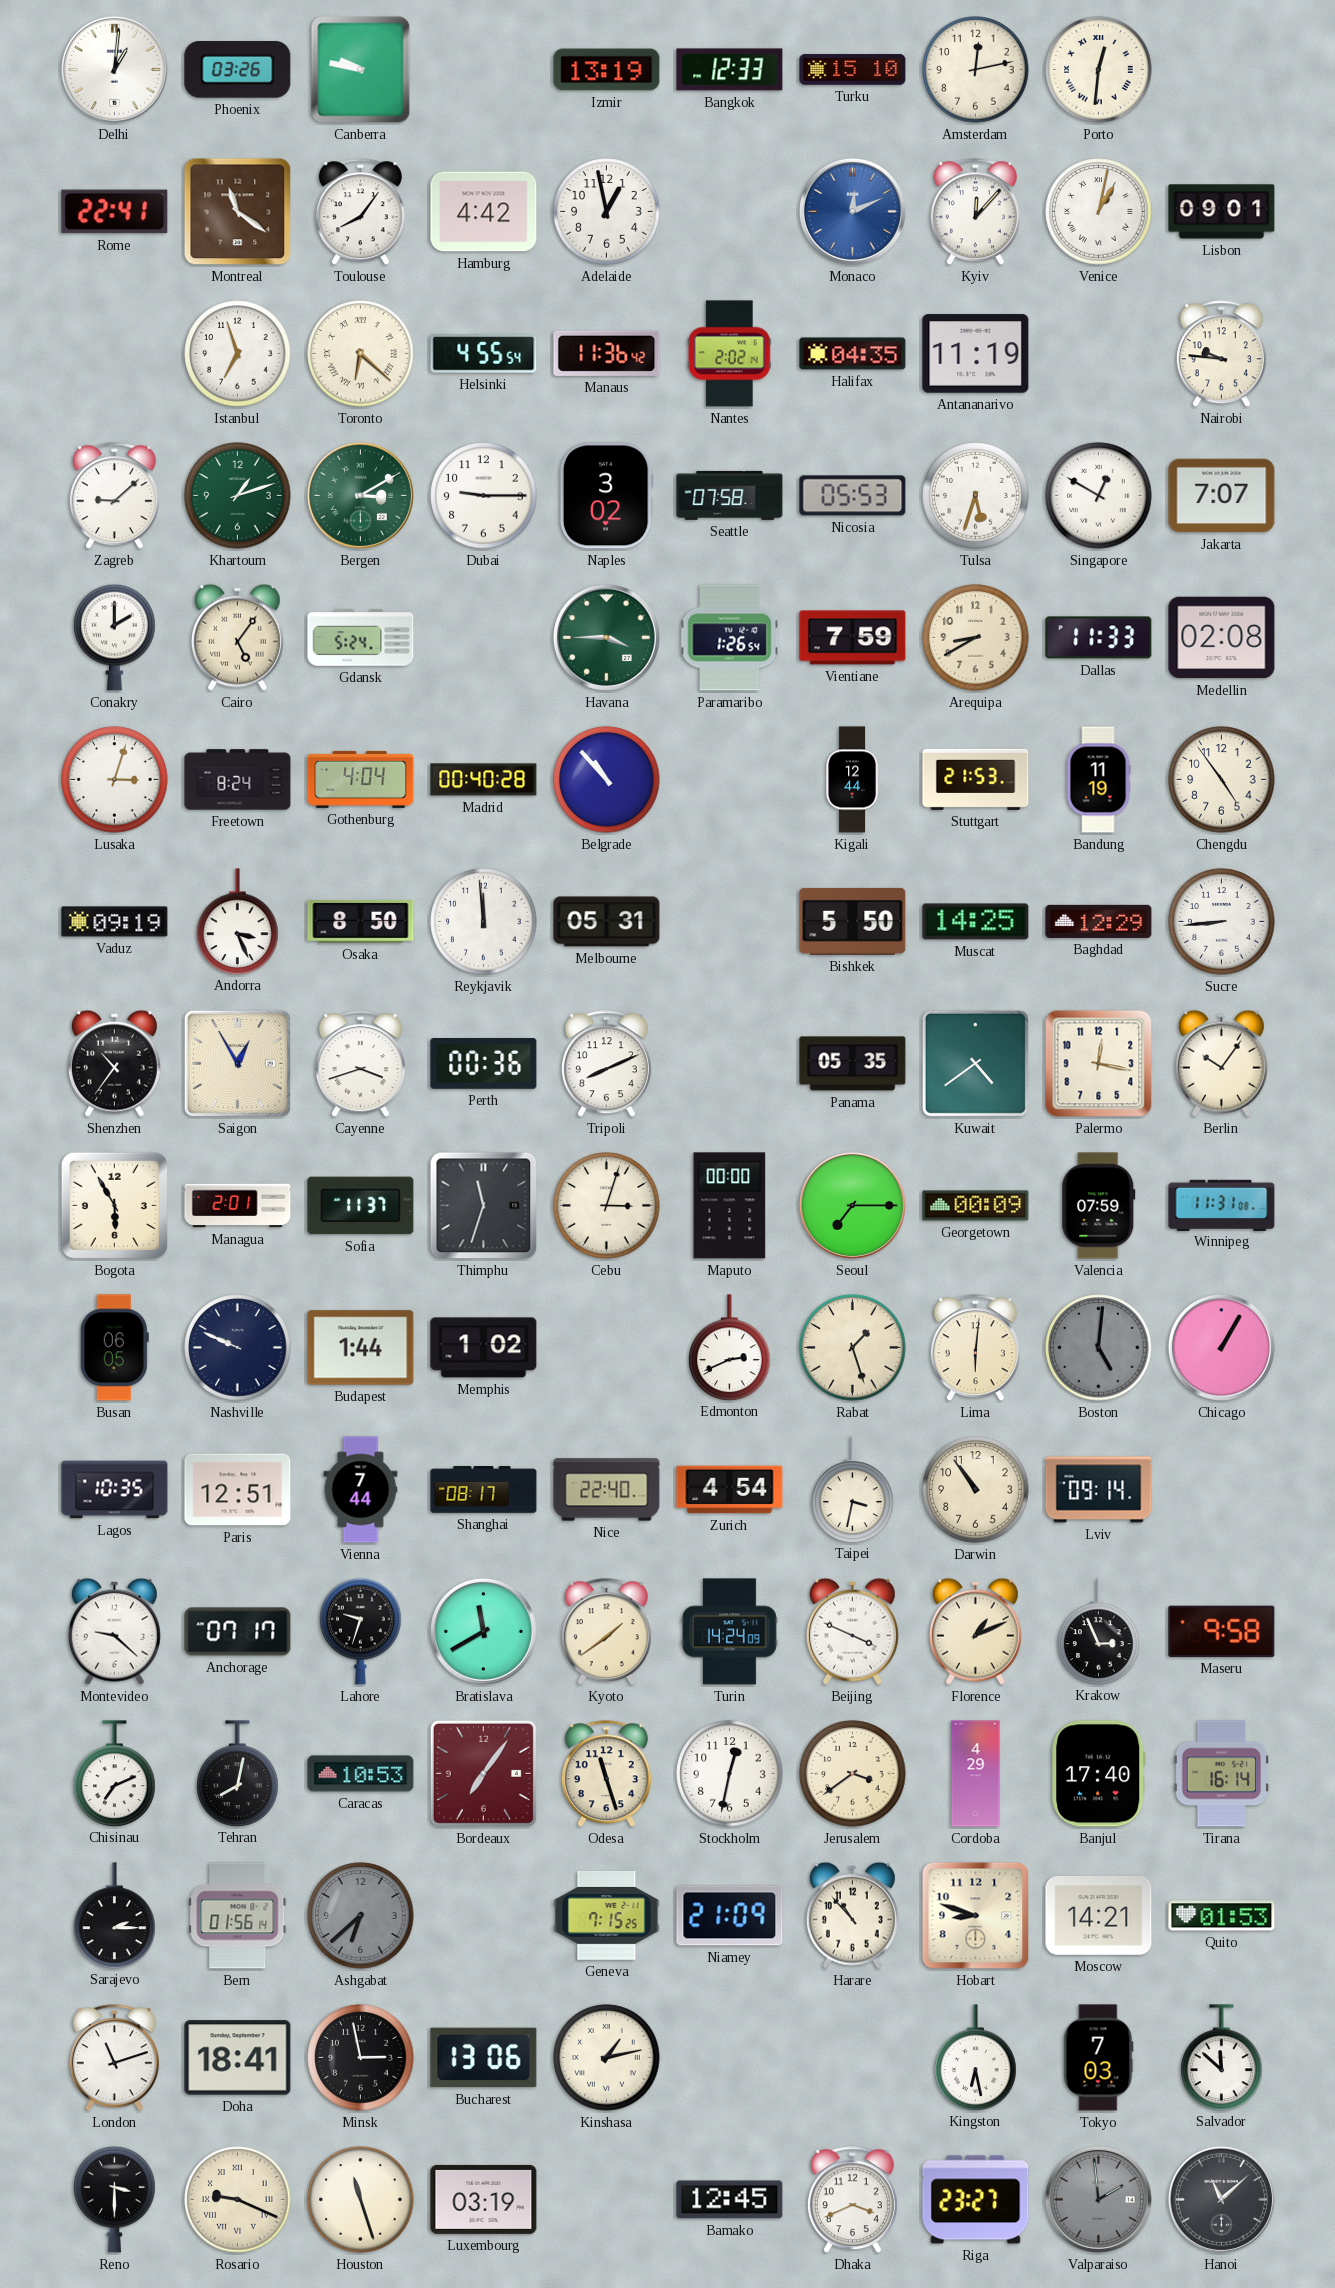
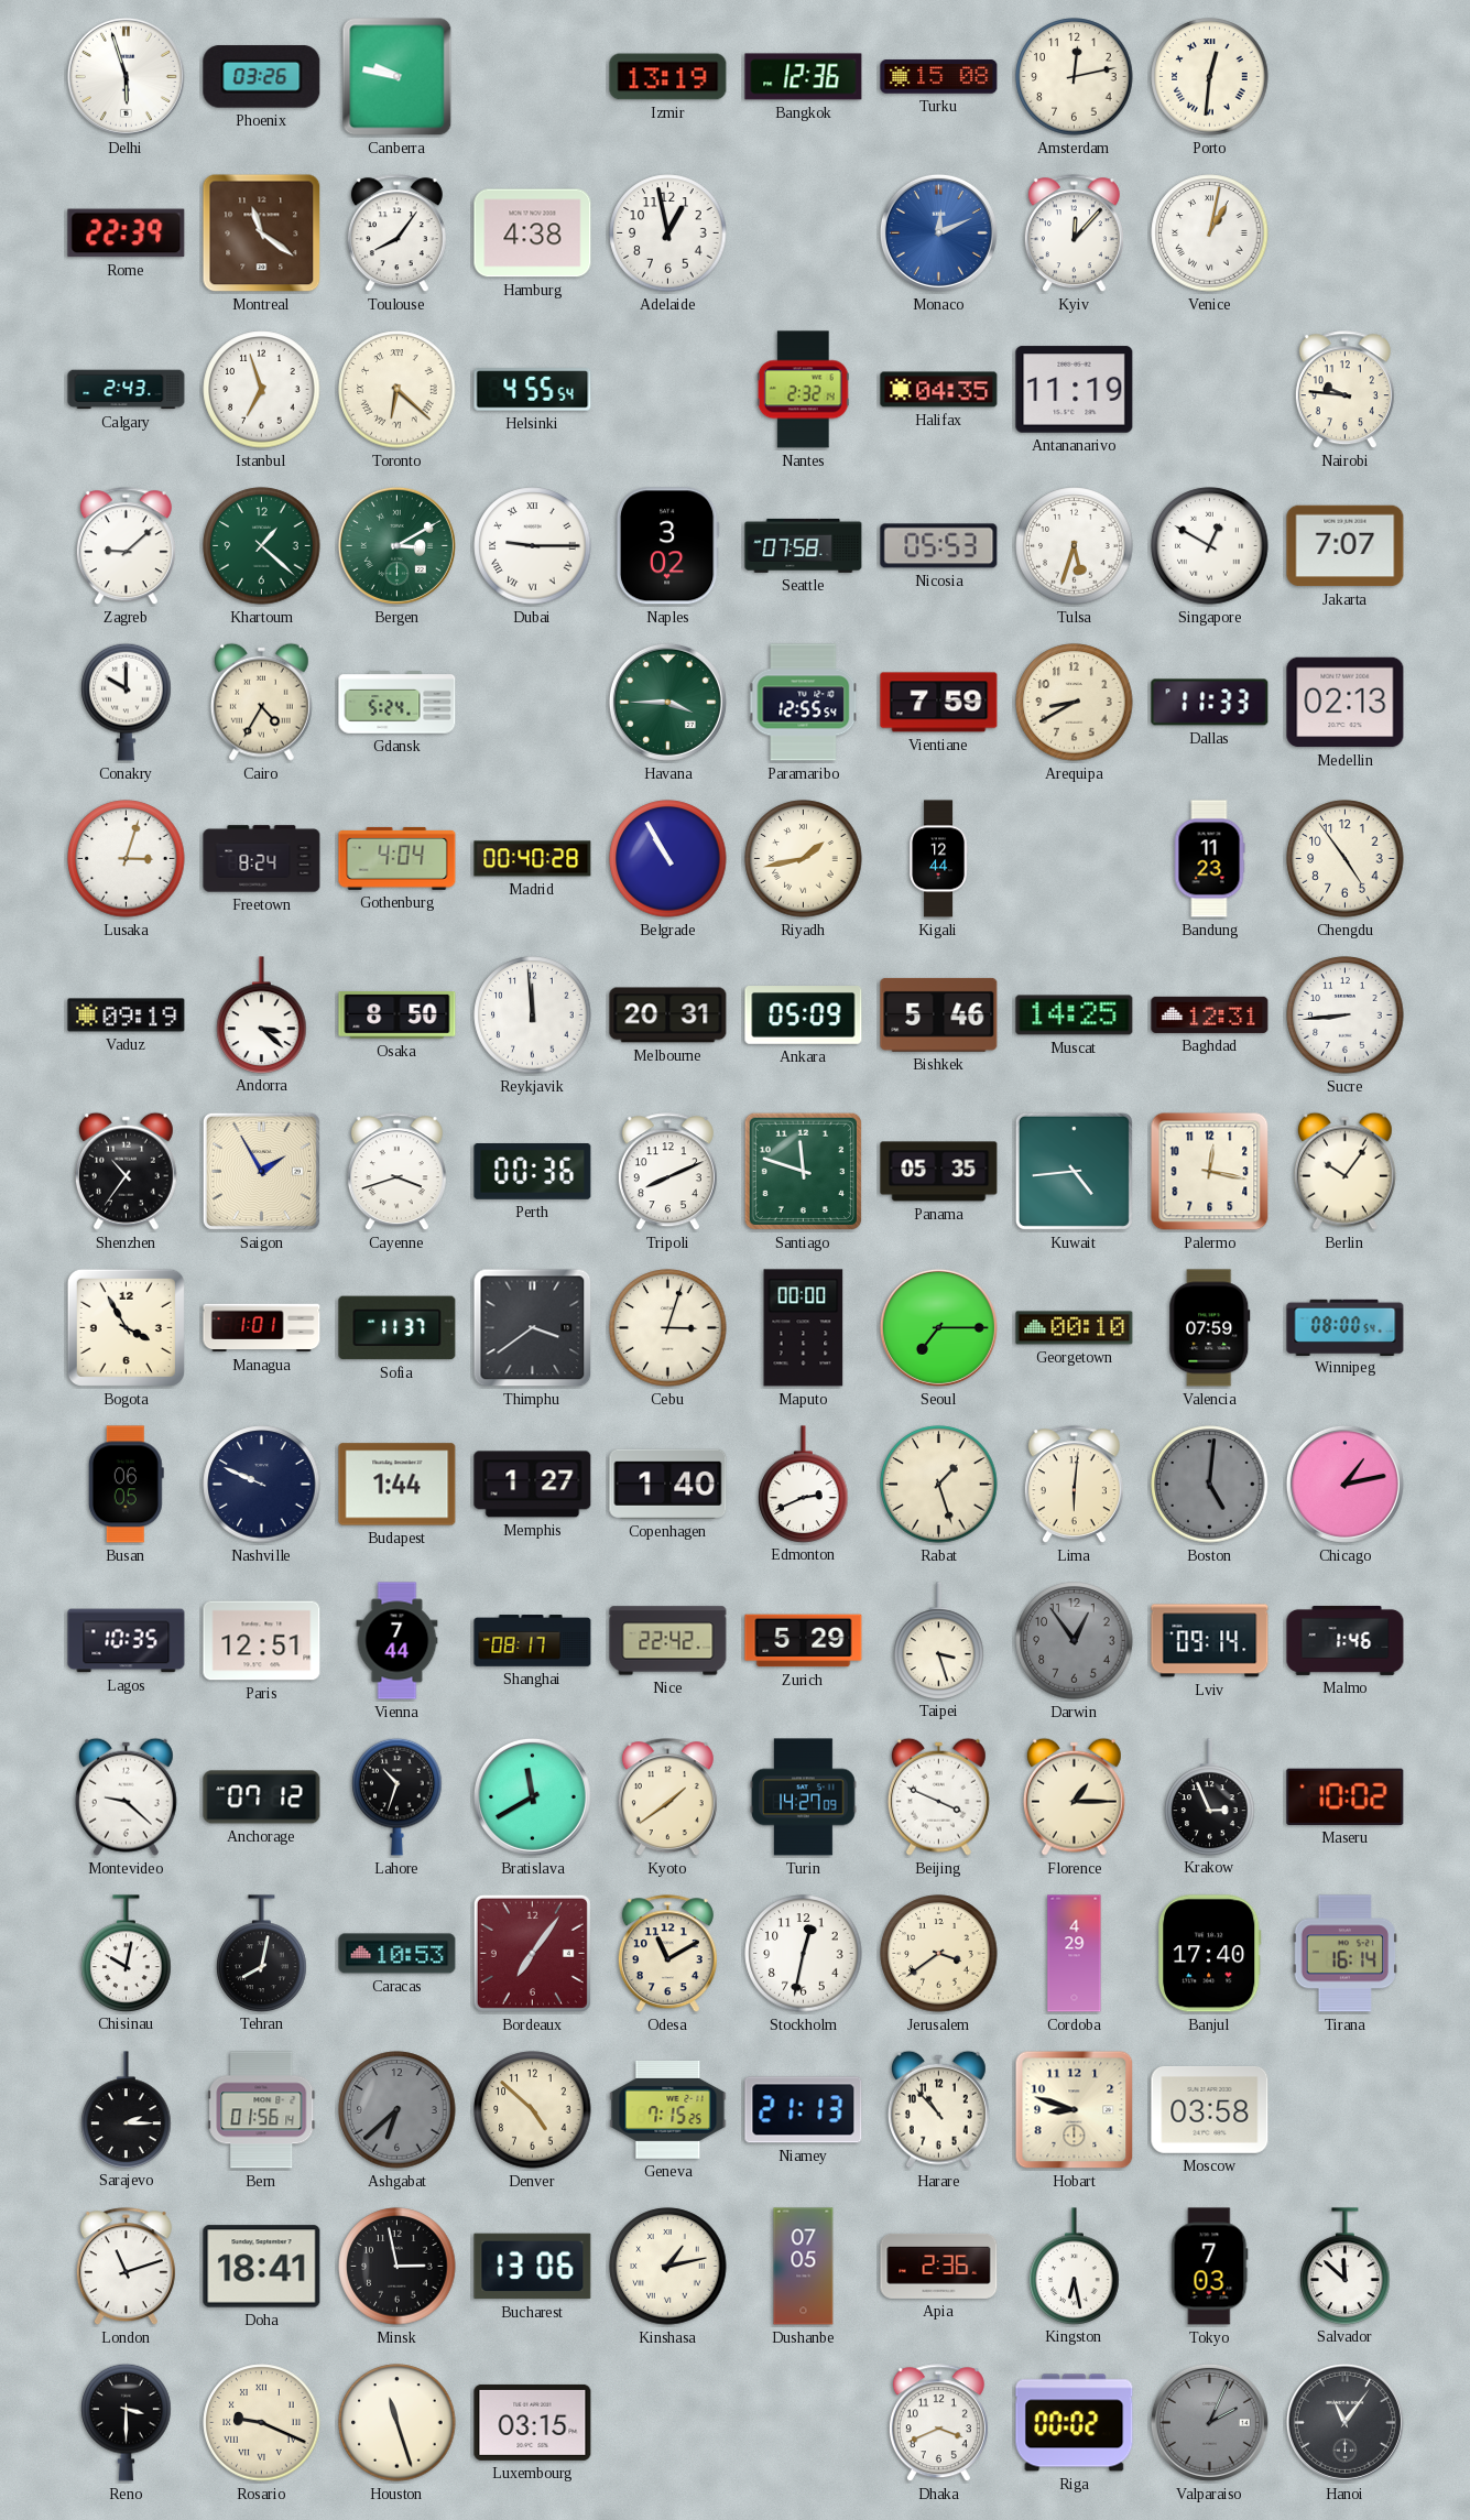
Delhi: 1:01 -> 5:57 (126, 76)
Bangkok: 12:33 -> 12:36 (804, 77)
Turku: 15:10 -> 15:08 (939, 77)
Rome: 22:41 -> 22:39 (127, 233)
Hamburg: 4:42 -> 4:38 (533, 233)
Lisbon: 09:01 -> none (1222, 212)
Calgary: none -> 2:43 (127, 390)
Manaus: 11:36 -> none (607, 353)
Nantes: 2:02 -> 2:32 (803, 390)
Khartoum: 1:12 -> 1:22 (262, 546)
Dubai numerals: Arabic -> Roman (533, 546)
Conakry: 2:00 -> 10:00 (127, 702)
Cairo: 5:06 -> 4:35 (261, 702)
Paramaribo: 1:26 -> 12:55 (804, 703)
Medellin: 02:08 -> 02:13 (1346, 703)
Belgrade: 10:53 -> 10:55 (668, 859)
Riyadh: none -> 1:43 (804, 859)
Stuttgart: 21:53 -> none (976, 779)
Bandung: 11:19 -> 11:23 (1209, 859)
Andorra: 3:26 -> 3:22 (262, 1014)
Melbourne: 05:31 -> 20:31 (668, 1015)
Ankara: none -> 05:09 (804, 1015)
Bishkek: 5:50 -> 5:46 (939, 1014)
Baghdad: 12:29 -> 12:31 (1210, 1014)
Saigon: 12:55 -> 1:55 (261, 1171)
Santiago: none -> 11:48 (803, 1171)
Kuwait: 4:39 -> 4:44 (1074, 1171)
Bogota: 5:55 -> 3:55 (126, 1327)
Managua: 2:01 -> 1:01 (262, 1328)
Thimphu: 11:33 -> 3:39 (533, 1328)
Georgetown: 00:09 -> 00:10 (1075, 1328)
Winnipeg: 11:31 -> 08:00 (1346, 1327)
Memphis: 1:02 -> 1:27 (533, 1485)
Copenhagen: none -> 1:40 (668, 1484)
Chicago: 1:05 -> 1:13 (1344, 1484)
Nice: 22:40 -> 22:42 (668, 1641)
Zurich: 4:54 -> 5:29 (804, 1641)
Taipei: 3:32 -> 3:27 (939, 1640)
Darwin: 10:54 -> 12:54 (1075, 1641)
Darwin dial: cream -> grey (1075, 1641)
Malmo: none -> 1:46 (1346, 1640)
Anchorage: 07:17 -> 07:12 (262, 1797)
Lahore: 9:33 -> 10:33 (398, 1796)
Turin: 14:24 -> 14:27 (804, 1797)
Florence: 1:11 -> 1:15 (1074, 1796)
Maseru: 9:58 -> 10:02 (1346, 1796)
Chisinau: 7:11 -> 10:02 (127, 1953)
Odesa: 11:27 -> 11:10 (667, 1954)
Denver: none -> 4:52 (533, 2110)
Niamey: 21:09 -> 21:13 (804, 2110)
Moscow: 14:21 -> 03:58 (1210, 2109)
Quito: 01:53 -> none (1222, 1916)
Dushanbe: none -> 07:05 (804, 2267)
Apia: none -> 2:36 (939, 2266)
Luxembourg: 03:19 -> 03:15 (533, 2422)
Bamako: 12:45 -> none (730, 2200)
Riga: 23:27 -> 00:02 (1075, 2423)
Valparaiso: 1:59 -> 2:04 (1209, 2422)
Hanoi: 11:08 -> 11:06 (1344, 2422)
